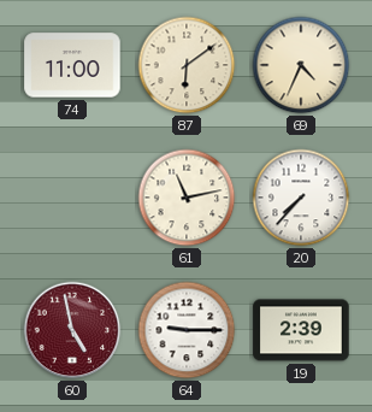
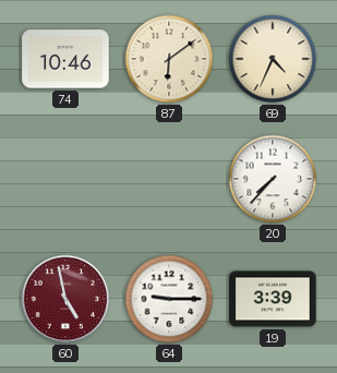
74: 11:00 -> 10:46 (65, 59)
61: 11:13 -> none (187, 198)
19: 2:39 -> 3:39 (273, 299)
